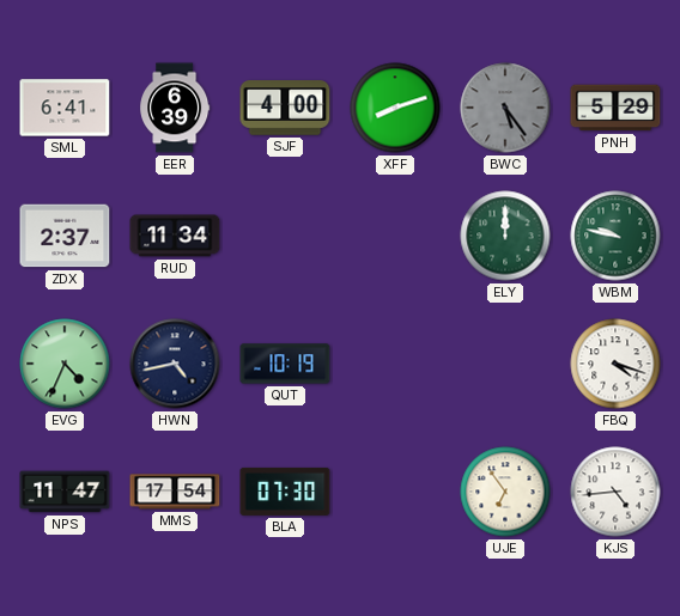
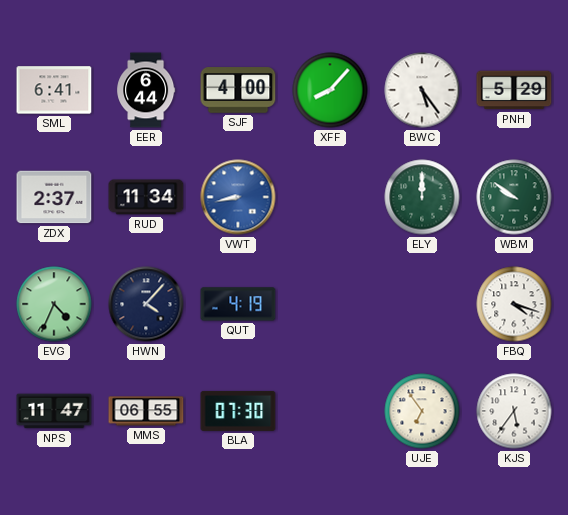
EER: 6:39 -> 6:44 (146, 90)
XFF: 8:12 -> 8:07 (330, 90)
BWC dial: grey -> white (422, 90)
VWT: none -> 8:43 (238, 197)
WBM: 9:47 -> 9:51 (514, 197)
HWN: 4:43 -> 4:07 (146, 304)
QUT: 10:19 -> 4:19 (238, 304)
MMS: 17:54 -> 06:55 (146, 411)
KJS: 4:44 -> 5:36 (514, 411)
